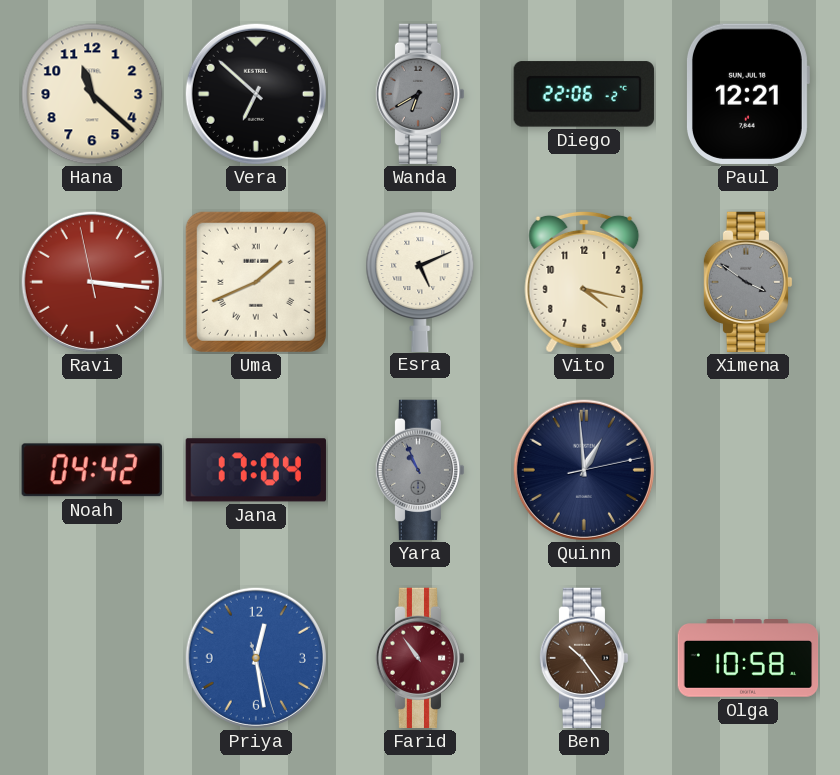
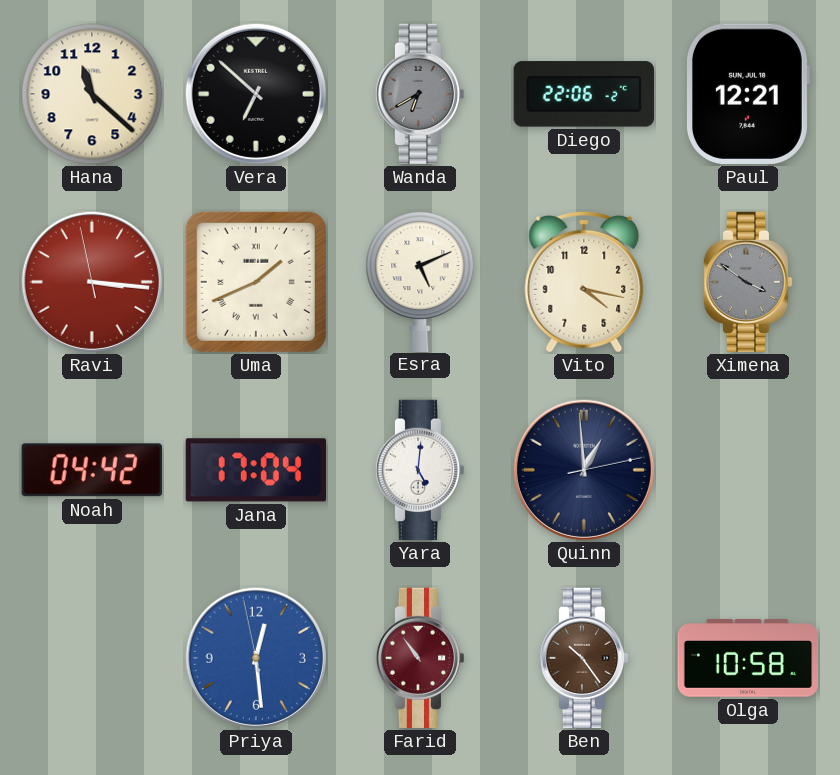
Yara: 10:56 -> 5:01 (420, 470)
Yara dial: grey -> white (420, 470)
Priya: 12:28:27 -> 12:28:58 (256, 658)
